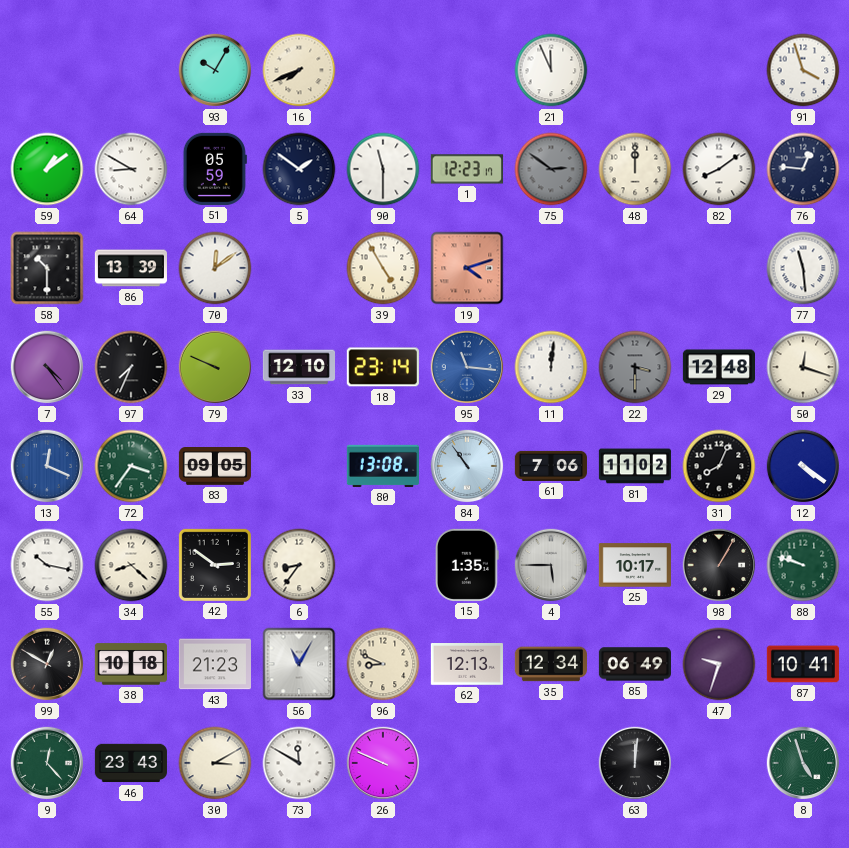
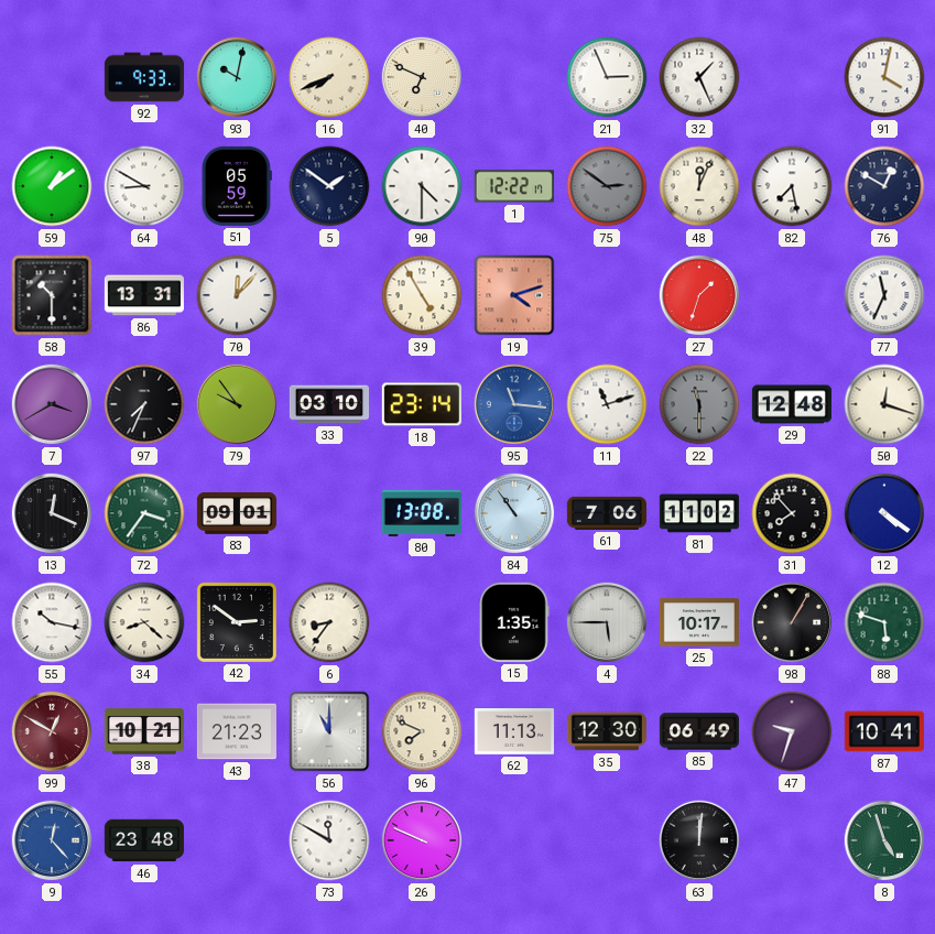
92: none -> 9:33 (144, 77)
93: 10:05 -> 10:02 (237, 77)
40: none -> 6:49 (422, 77)
21: 11:56 -> 2:56 (607, 77)
32: none -> 1:26 (699, 77)
91: 3:57 -> 4:02 (884, 77)
90: 11:30 -> 4:30 (422, 186)
1: 12:23 -> 12:22 (514, 186)
48: 12:00 -> 12:04 (699, 186)
82: 8:09 -> 7:28 (792, 186)
76: 12:46 -> 12:50 (884, 186)
86: 13:39 -> 13:31 (144, 295)
70: 12:09 -> 12:07 (237, 295)
27: none -> 1:33 (699, 295)
77: 11:29 -> 11:34 (884, 295)
7: 4:24 -> 3:40 (52, 404)
79: 9:49 -> 9:54 (237, 404)
33: 12:10 -> 03:10 (328, 404)
11: 12:01 -> 11:12 (607, 404)
22: 3:30 -> 11:30 (699, 404)
13 dial: blue -> black (52, 513)
83: 09:05 -> 09:01 (236, 514)
31: 8:04 -> 7:53 (792, 513)
88: 9:48 -> 5:48 (884, 622)
99 dial: black -> burgundy (52, 731)
38: 10:18 -> 10:21 (144, 731)
56: 11:05 -> 11:00 (329, 731)
96: 8:49 -> 7:49 (422, 731)
62: 12:13 -> 11:13 (514, 731)
35: 12:34 -> 12:30 (607, 731)
9 dial: green -> blue (52, 840)
46: 23:43 -> 23:48 (144, 840)
30: 3:10 -> none (215, 763)
